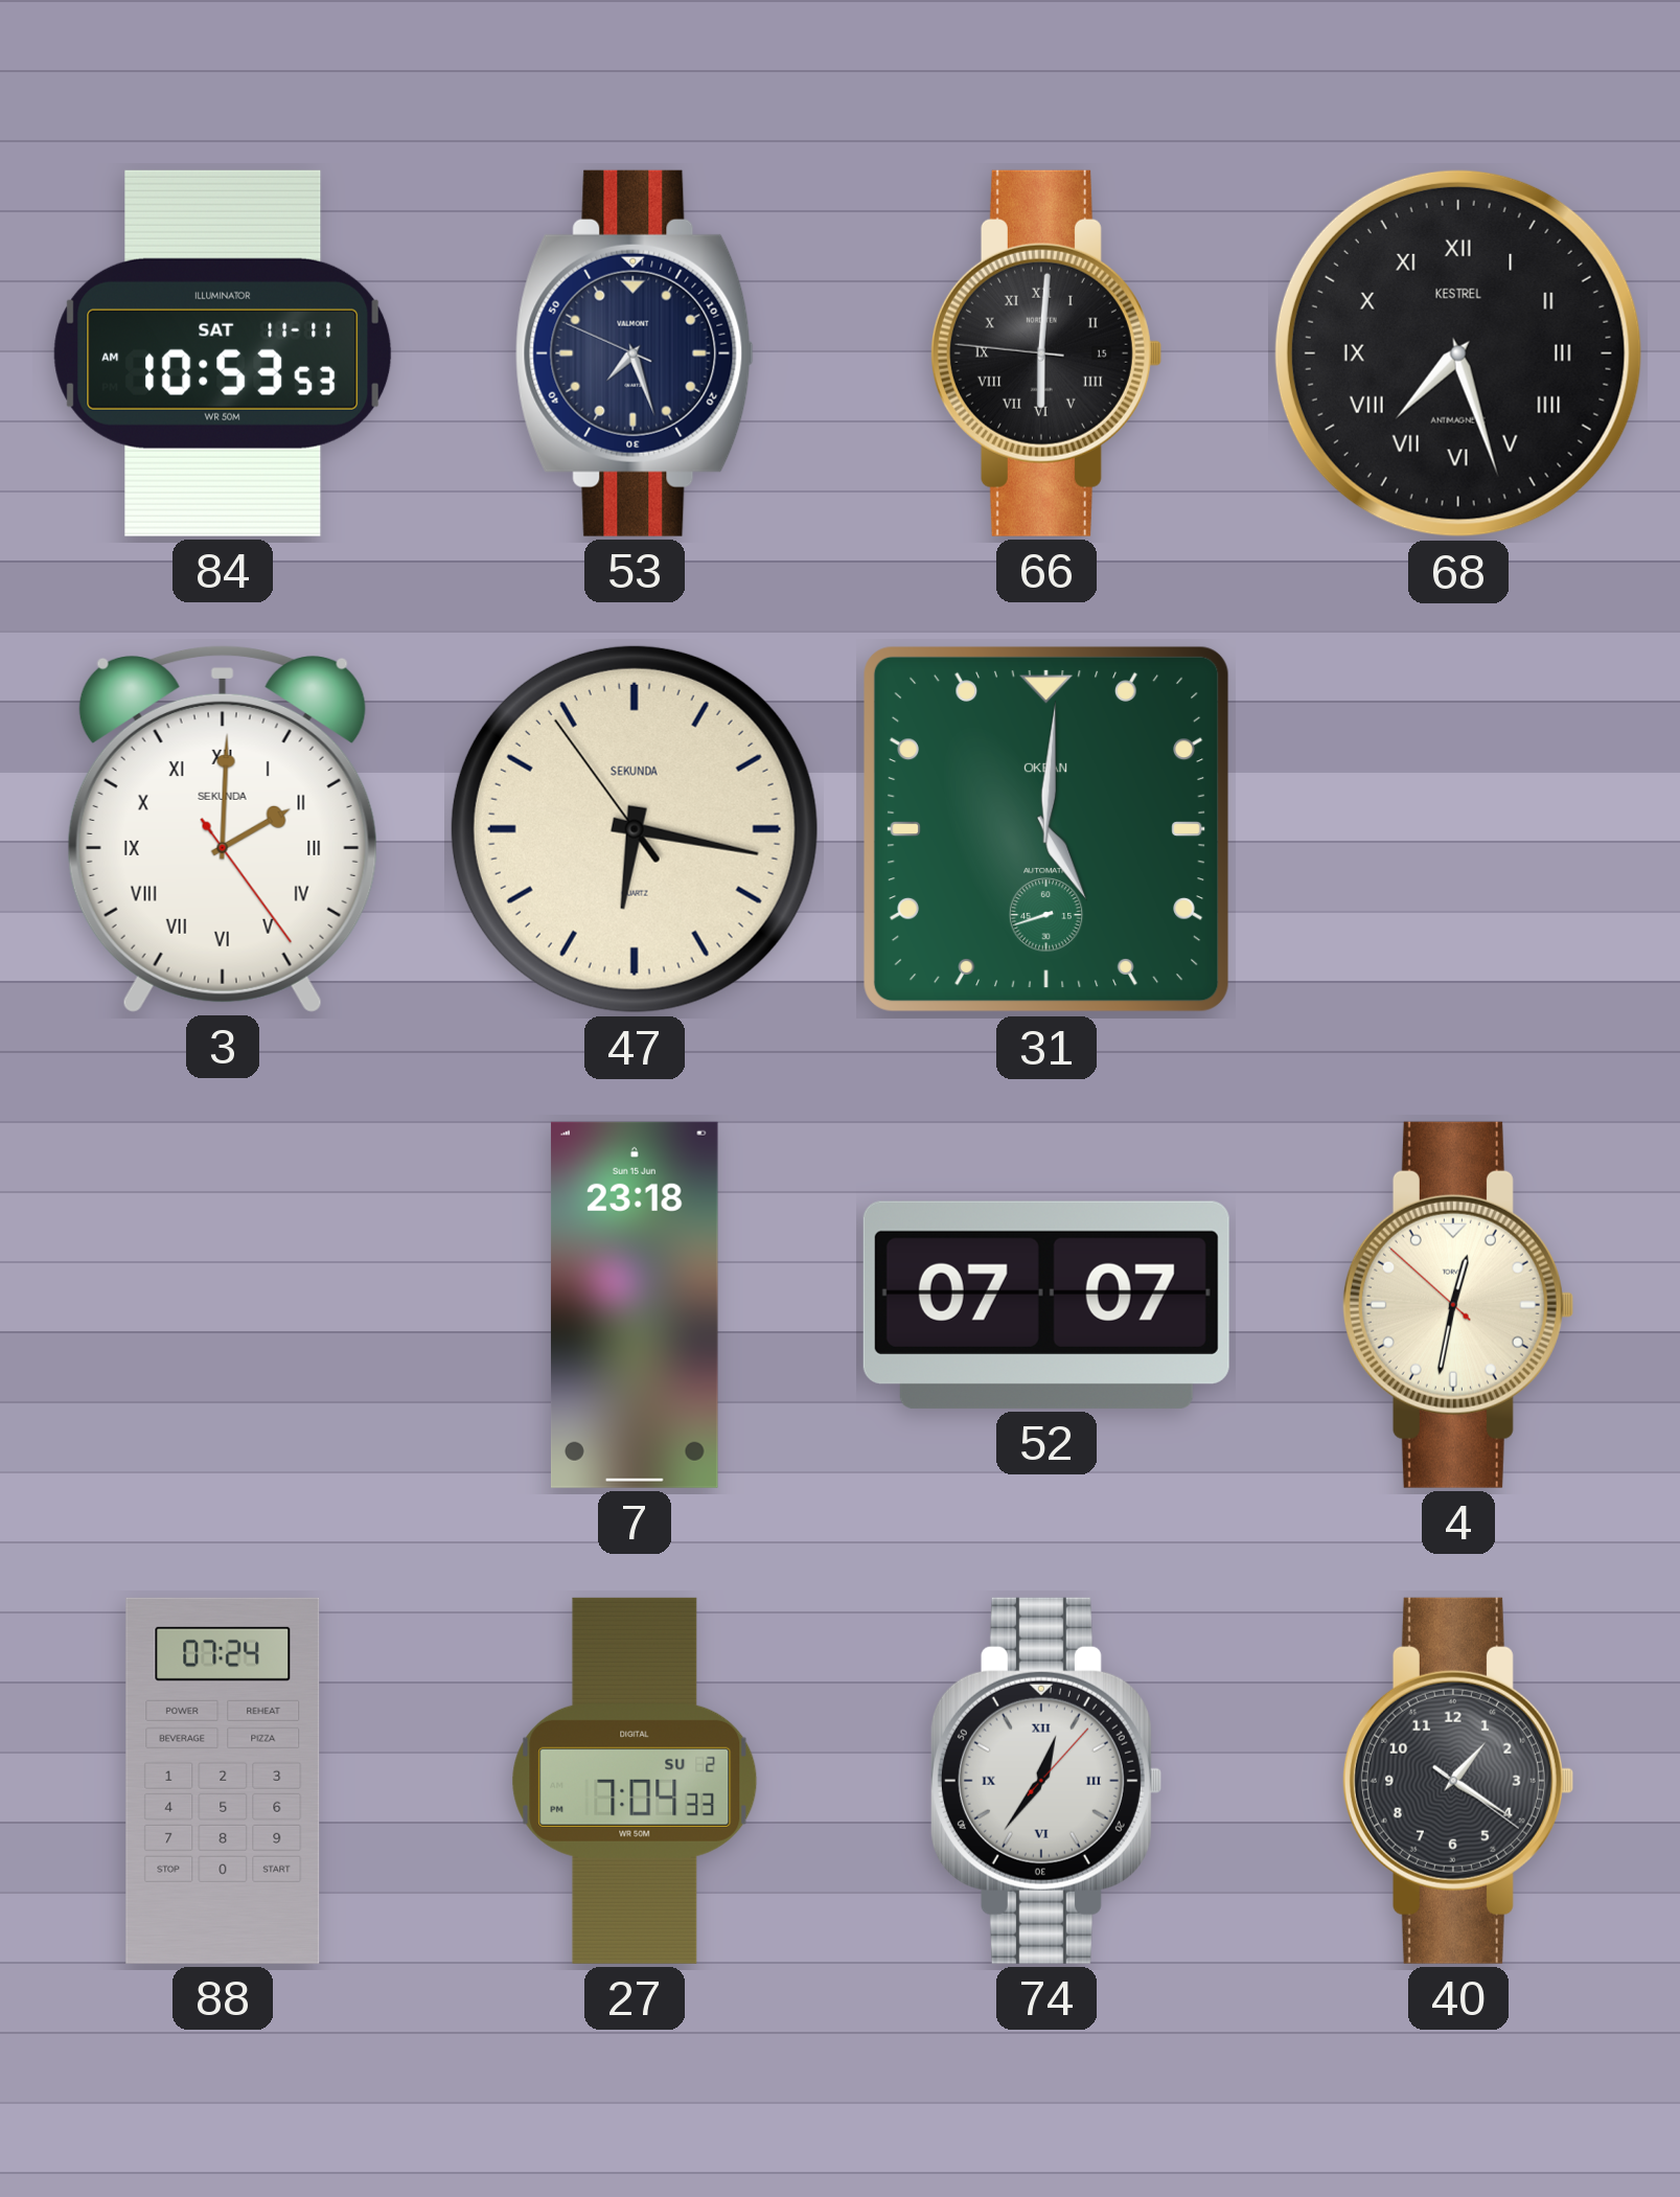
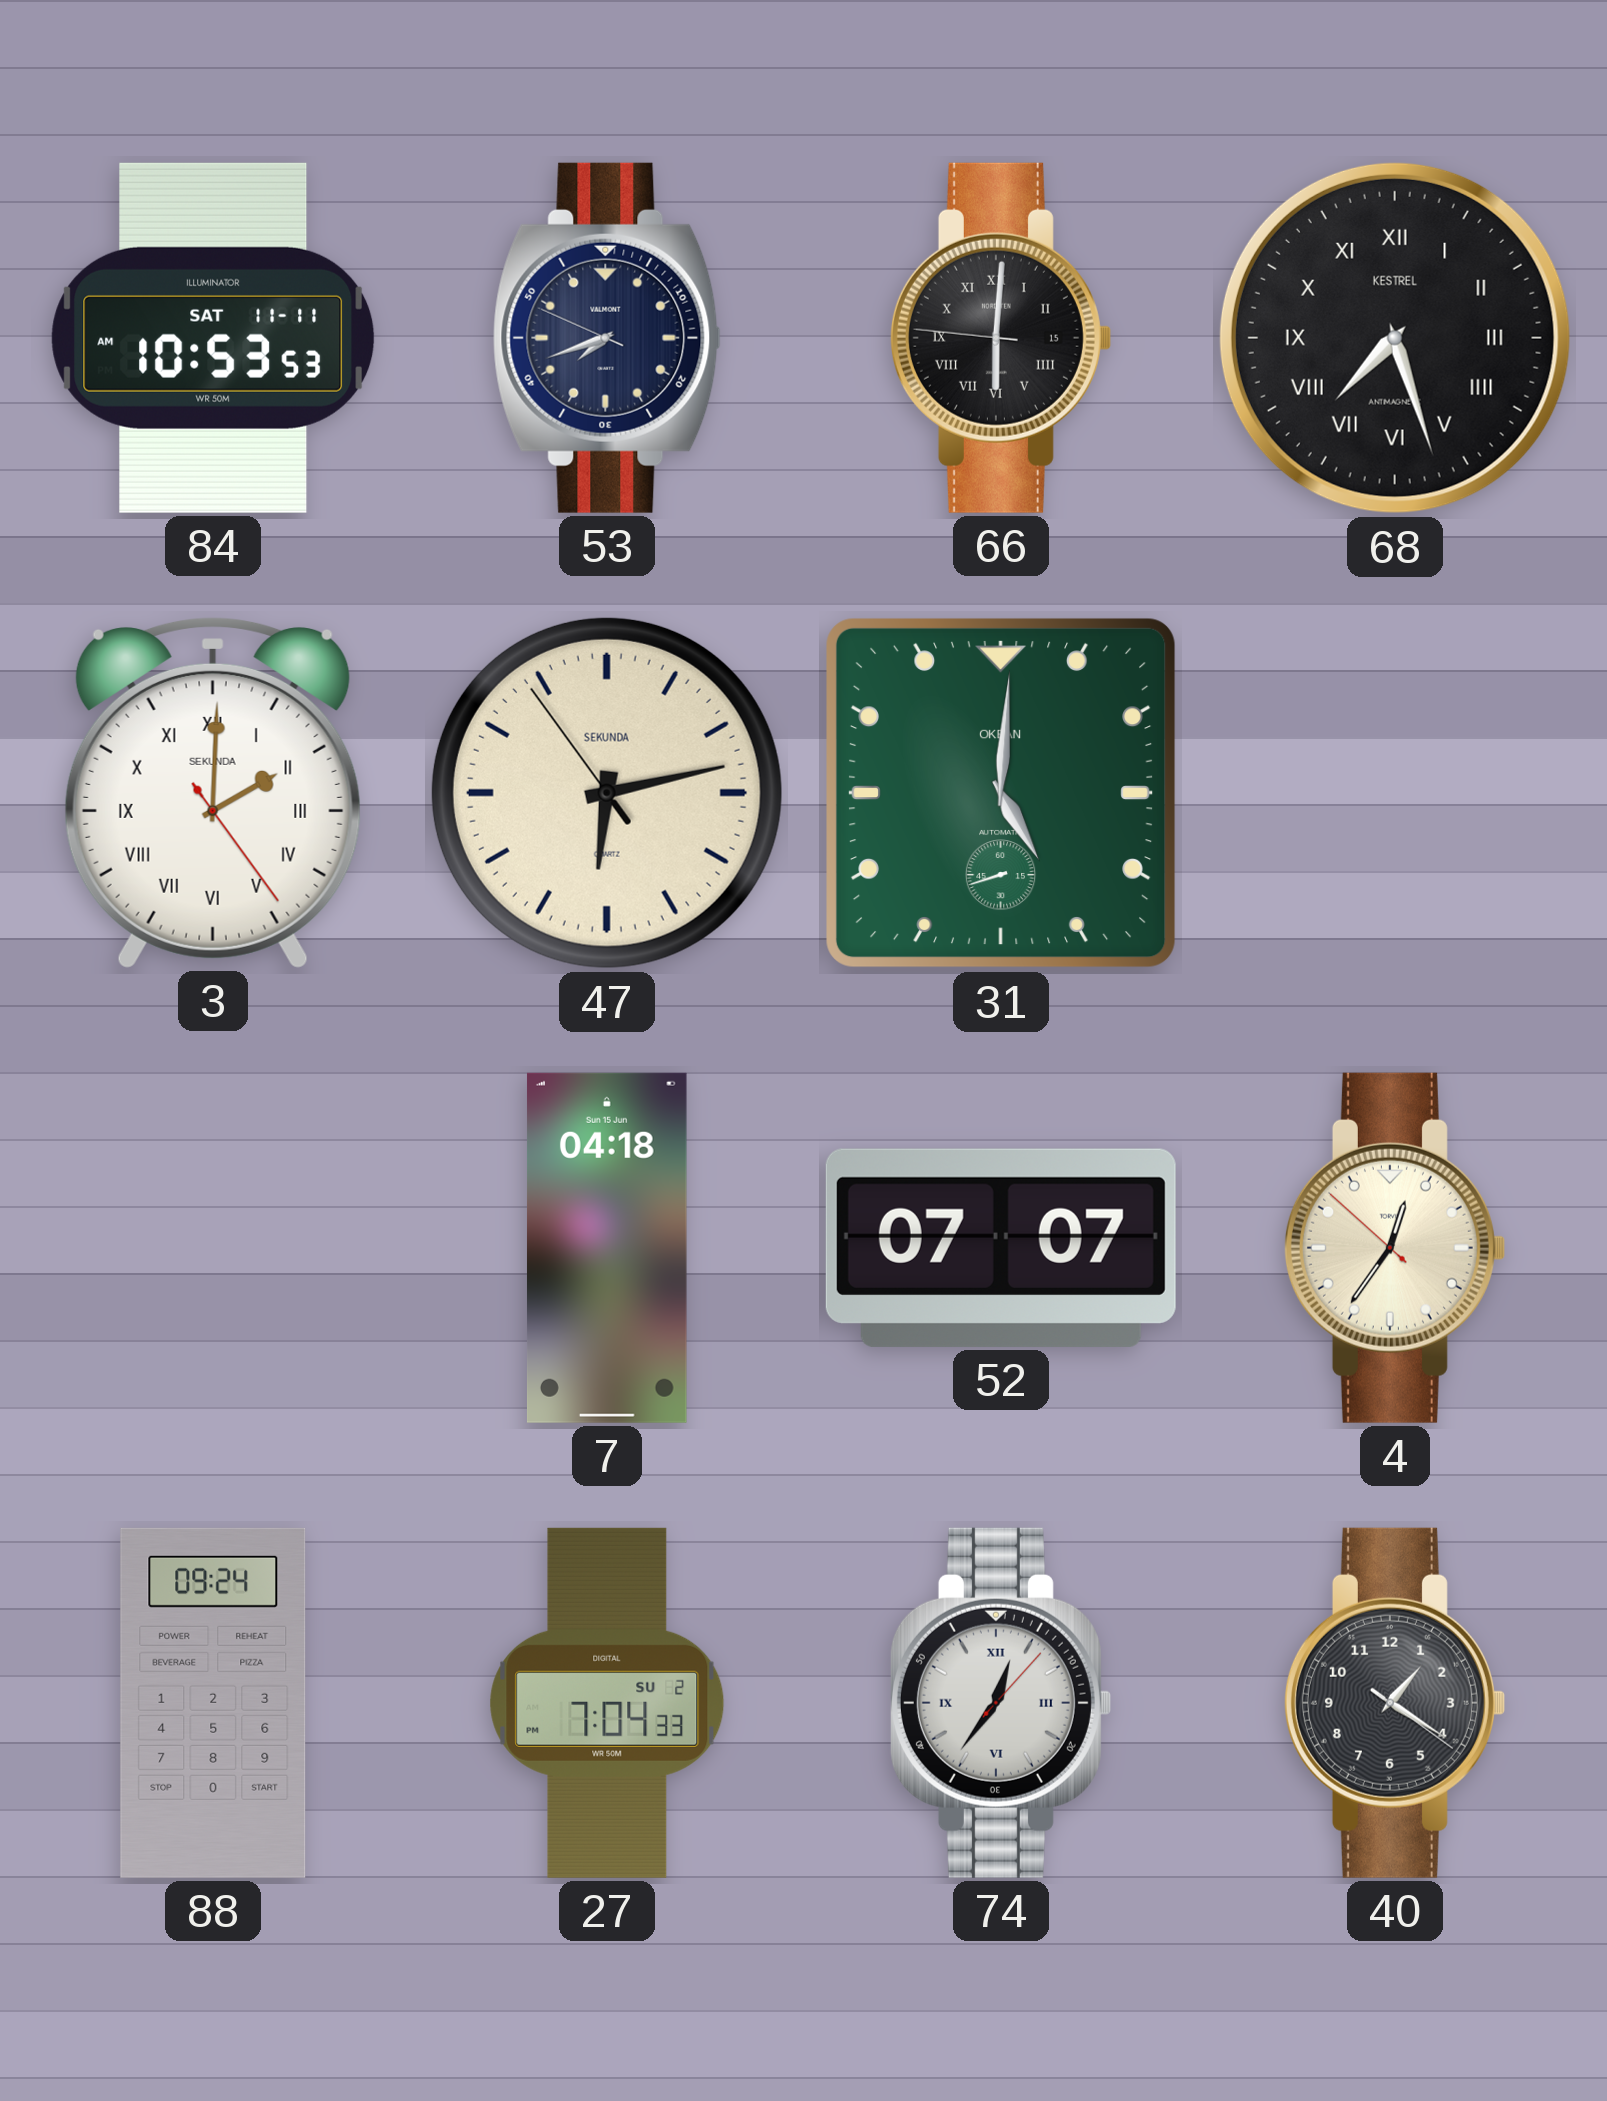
53: 7:26 -> 7:41 (607, 338)
47: 6:16 -> 6:12 (607, 793)
7: 23:18 -> 04:18 (607, 1248)
4: 12:31 -> 12:35 (1394, 1248)
88: 07:24 -> 09:24 (213, 1703)
